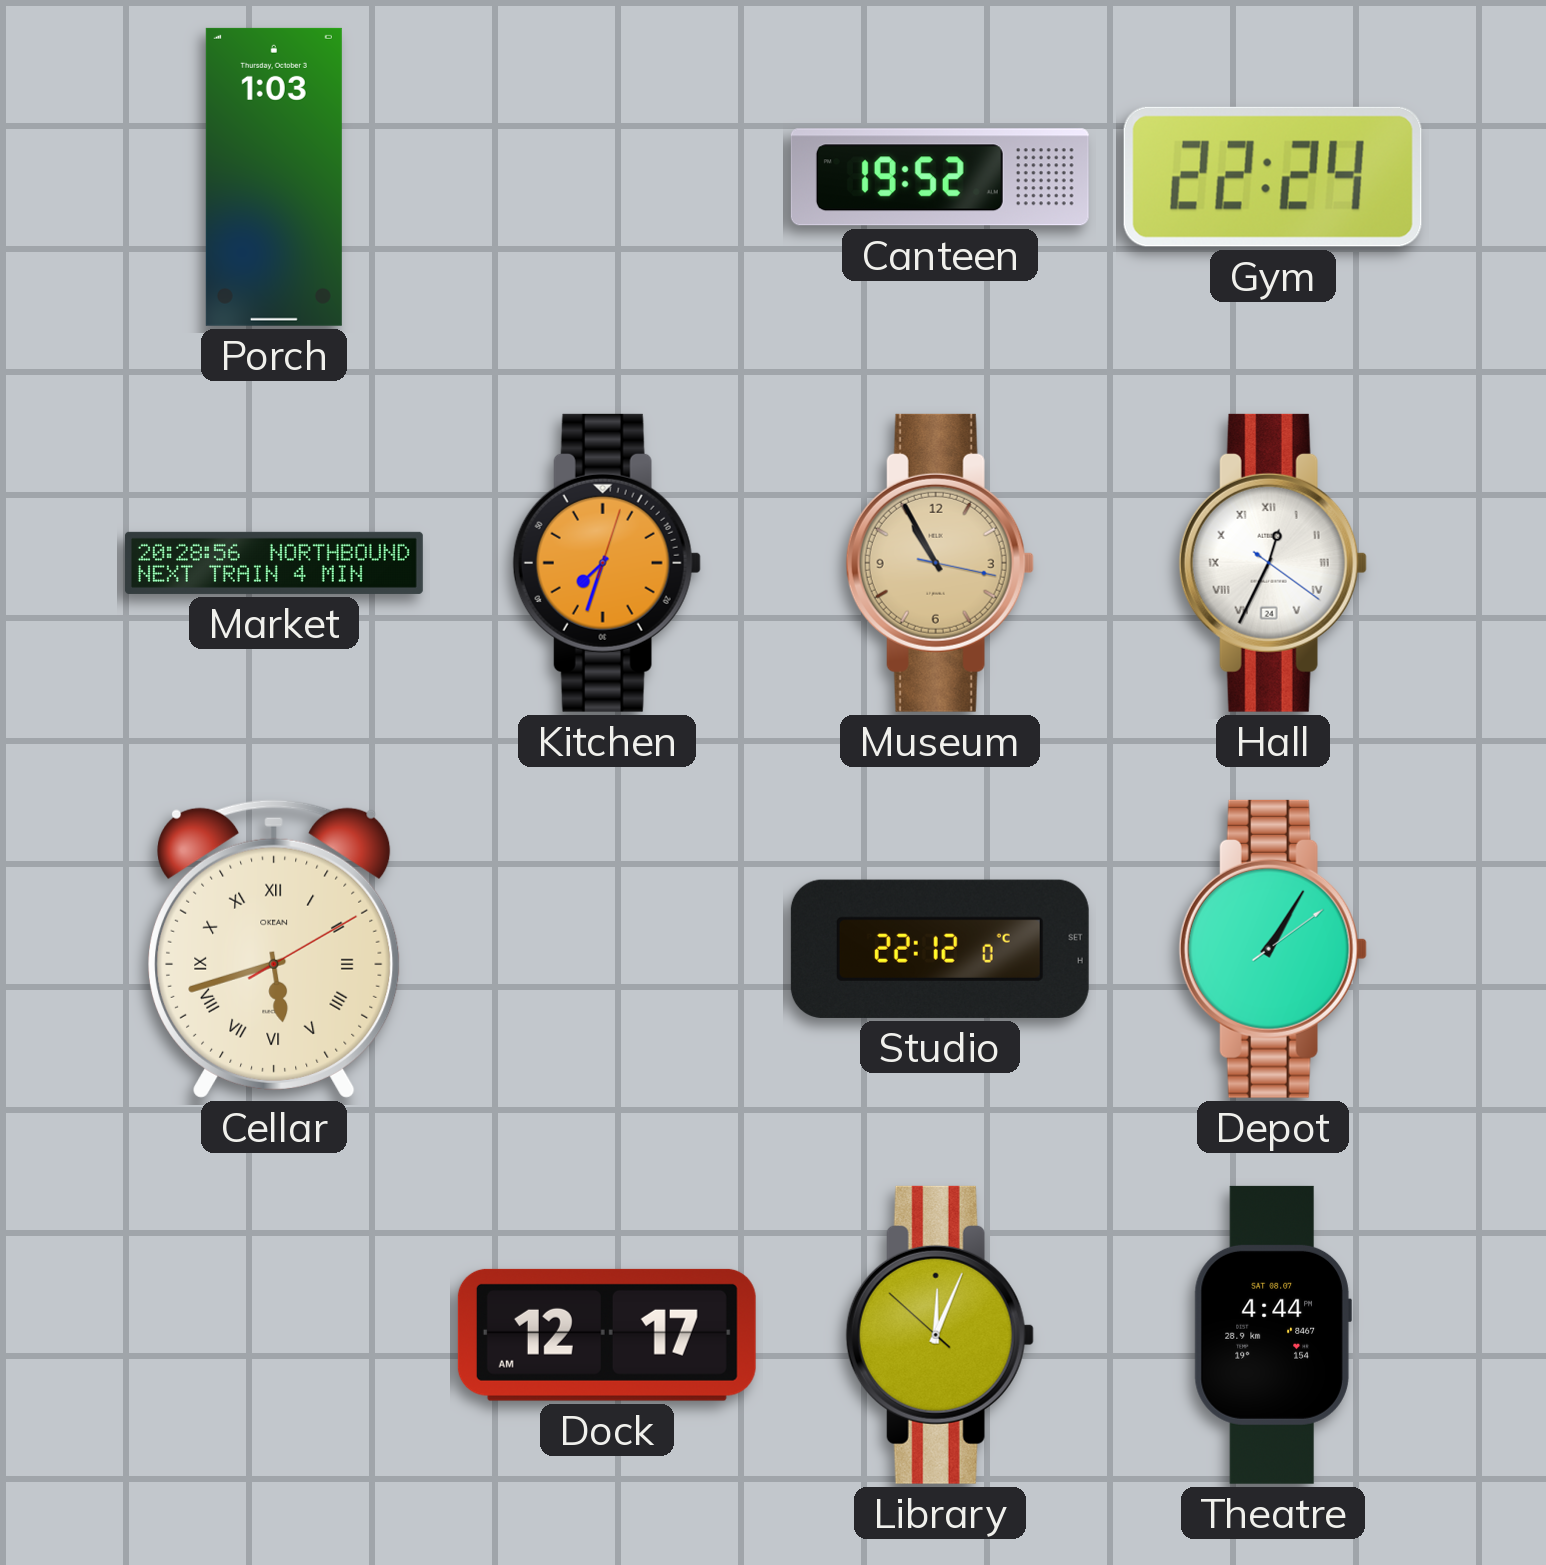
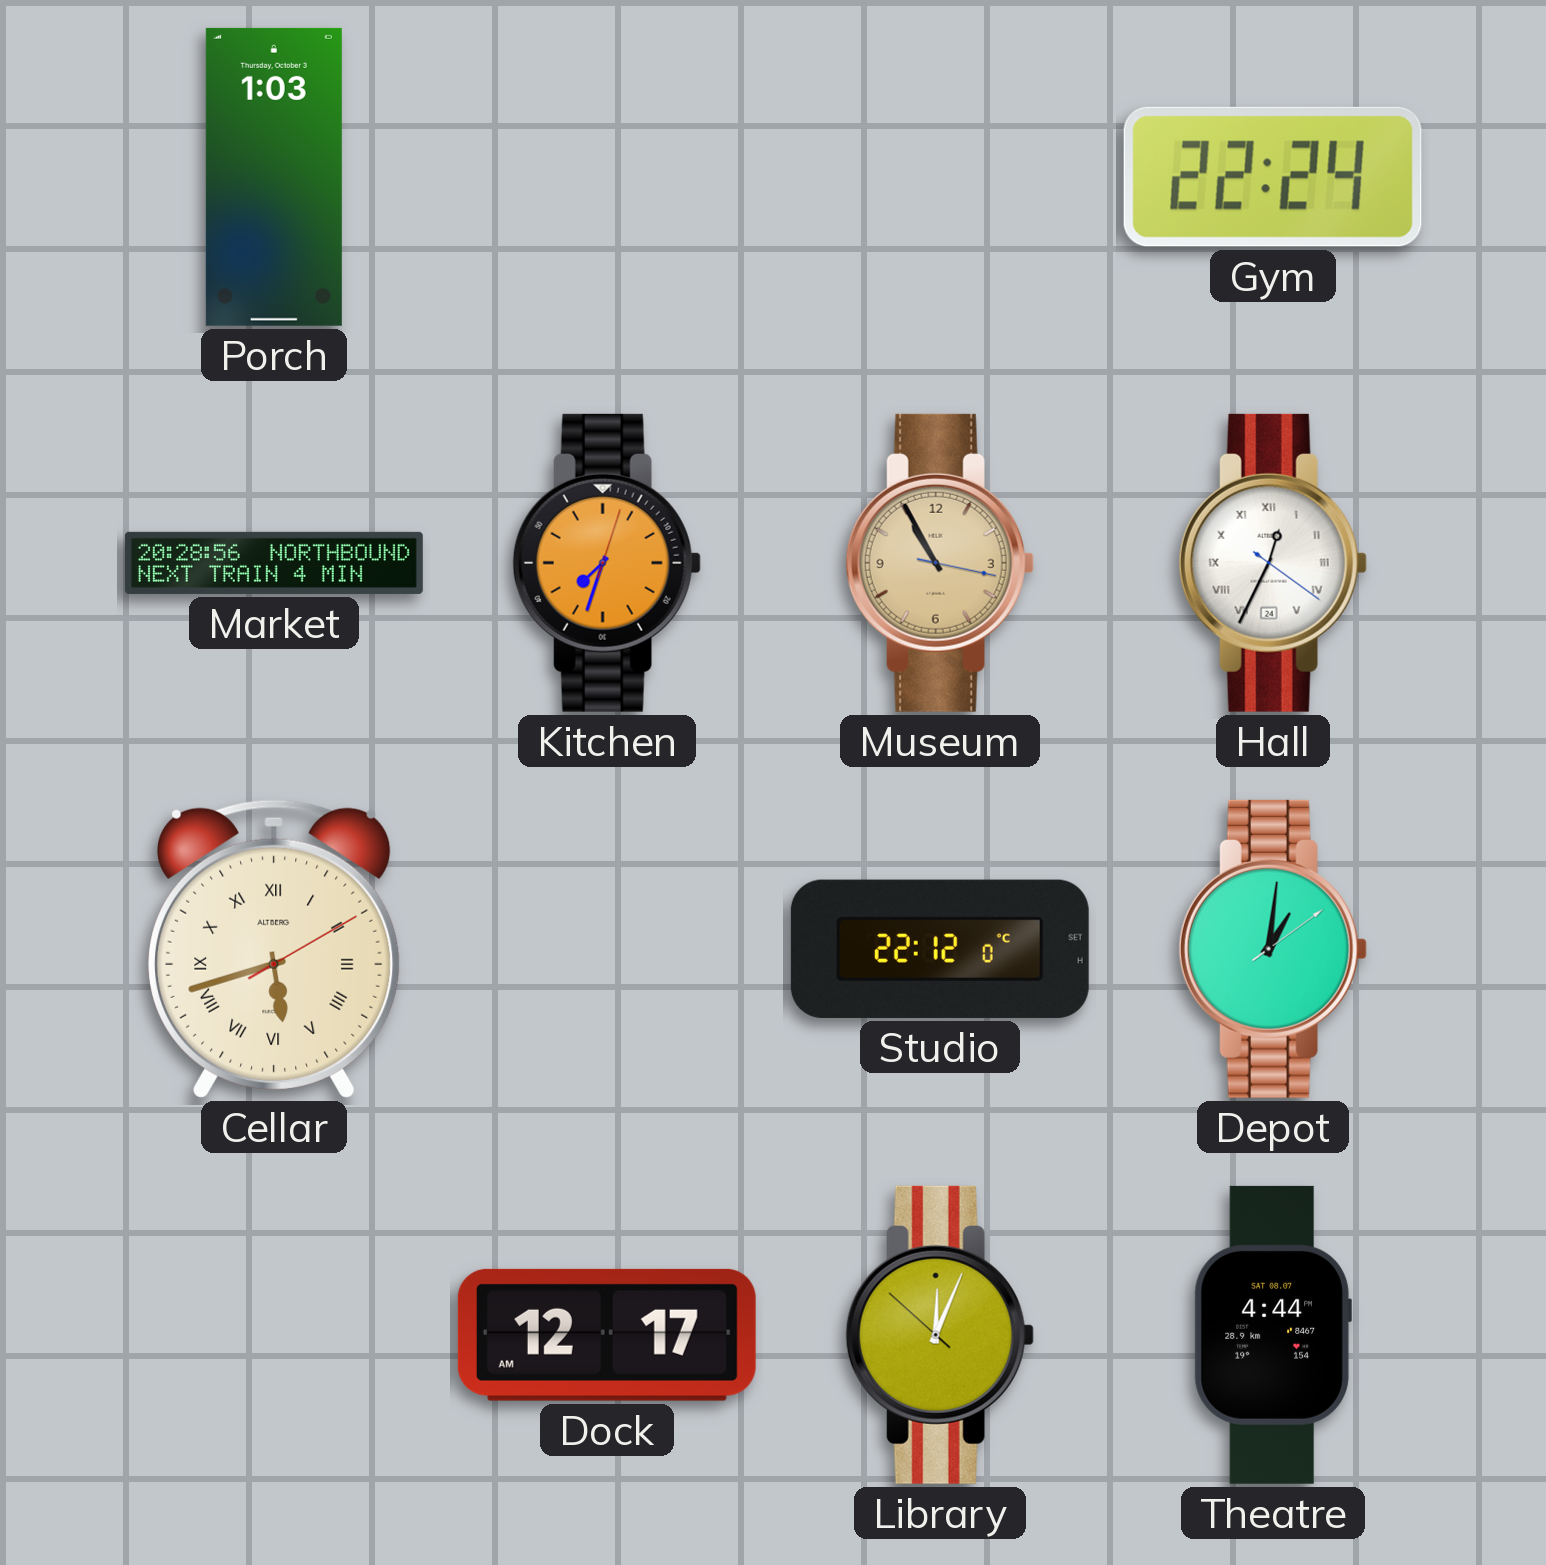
Canteen: 19:52 -> none (940, 177)
Cellar brand: OKEAN -> ALTBERG (274, 949)
Depot: 1:05 -> 1:01 (1273, 949)
